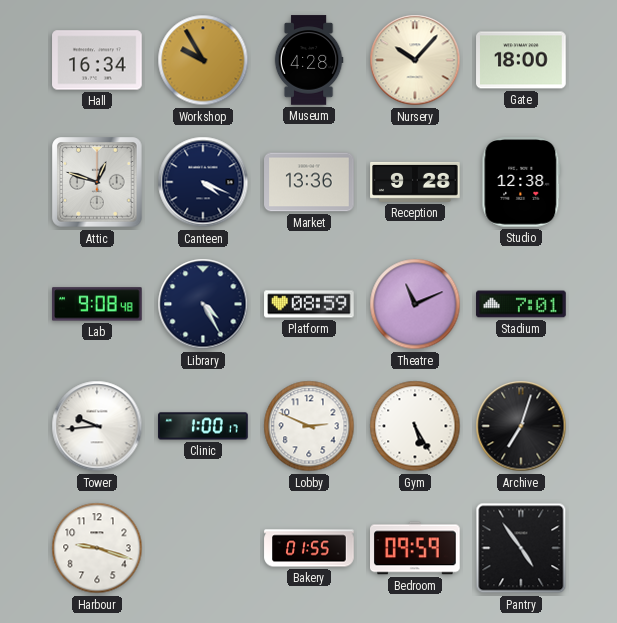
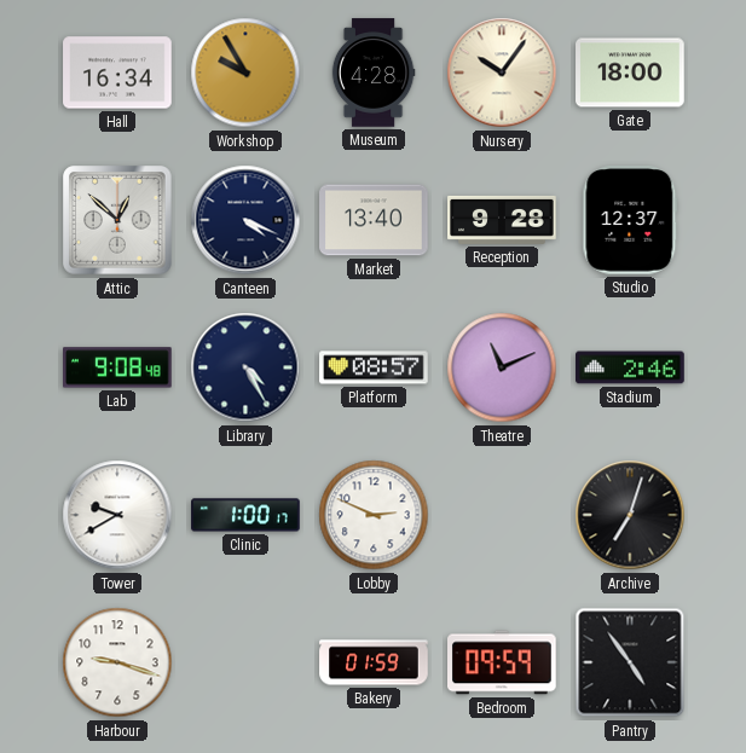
Nursery: 10:07 -> 10:06 (502, 73)
Attic: 12:48 -> 12:52 (117, 220)
Market: 13:36 -> 13:40 (374, 220)
Studio: 12:38 -> 12:37 (630, 220)
Platform: 08:59 -> 08:57 (374, 367)
Stadium: 7:01 -> 2:46 (630, 367)
Tower: 9:44 -> 9:40 (117, 515)
Gym: 5:25 -> none (415, 426)
Bakery: 01:55 -> 01:59 (374, 662)
